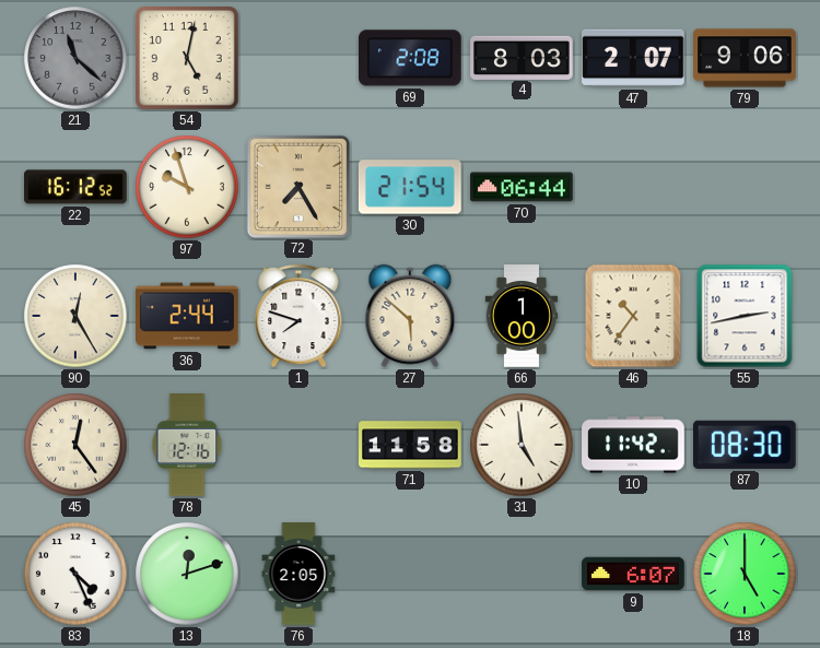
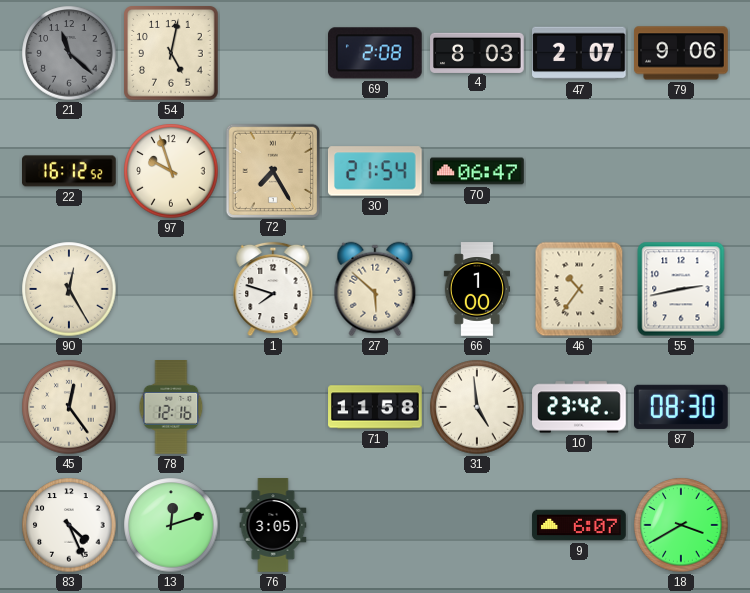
70: 06:44 -> 06:47 (477, 171)
36: 2:44 -> none (187, 316)
10: 11:42 -> 23:42 (579, 407)
76: 2:05 -> 3:05 (273, 525)
18: 5:00 -> 3:40 (681, 525)
